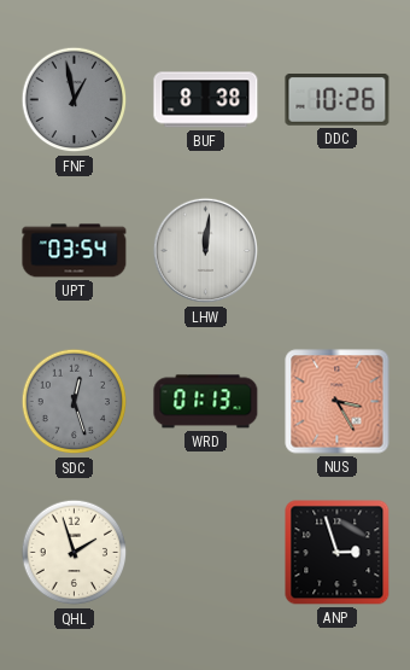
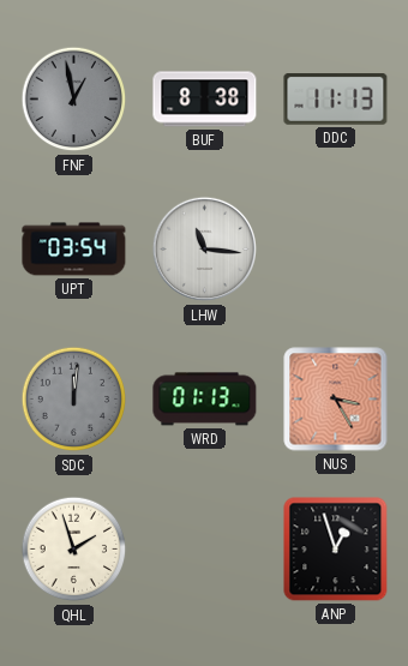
DDC: 10:26 -> 11:13 (336, 100)
LHW: 12:01 -> 11:16 (205, 250)
SDC: 12:27 -> 12:01 (74, 400)
ANP: 2:57 -> 12:57 (336, 550)
